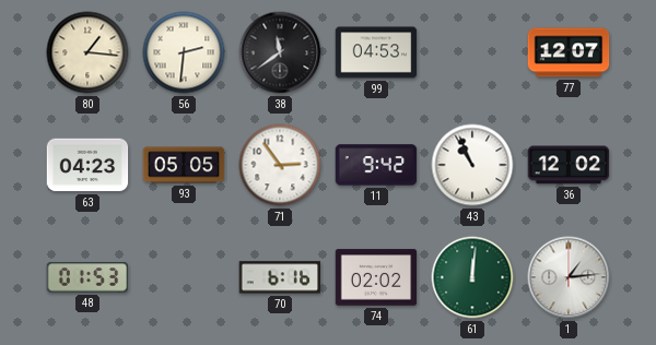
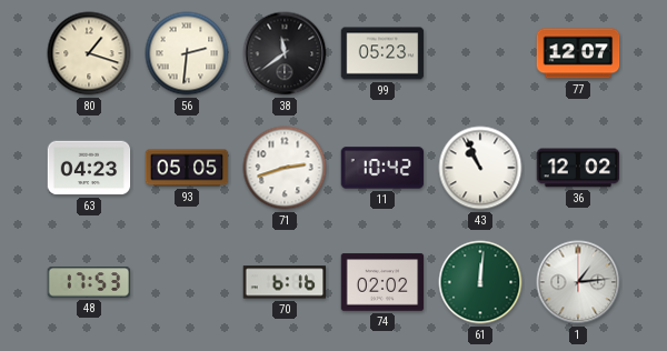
80: 1:16 -> 1:18 (89, 53)
99: 04:53 -> 05:23 (382, 53)
71: 2:54 -> 2:42 (285, 168)
11: 9:42 -> 10:42 (382, 168)
48: 01:53 -> 17:53 (89, 282)
